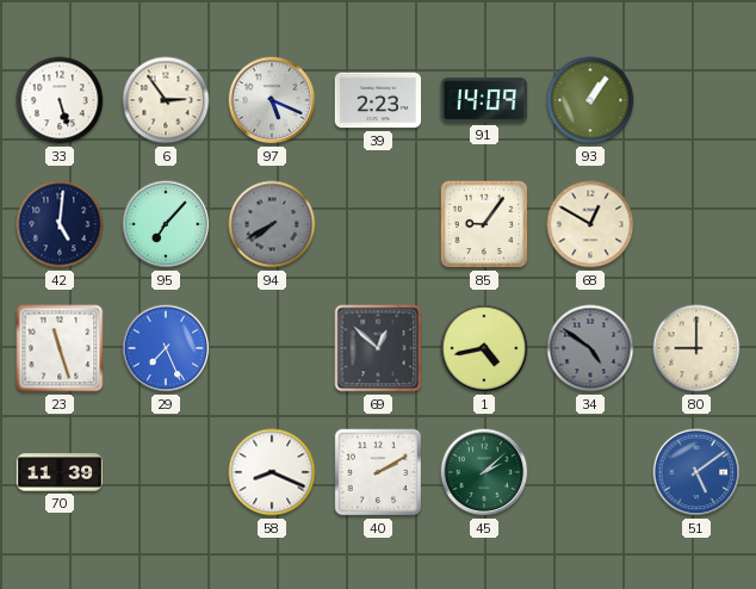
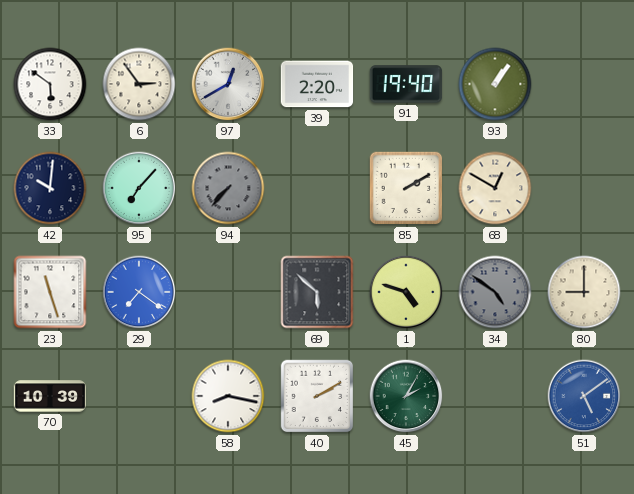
33: 5:27 -> 5:51 (50, 84)
97: 5:19 -> 12:40 (228, 84)
39: 2:23 -> 2:20 (317, 84)
91: 14:09 -> 19:40 (406, 84)
42: 5:01 -> 10:01 (50, 188)
94: 7:40 -> 7:37 (228, 188)
85: 9:06 -> 2:10 (406, 188)
29: 7:26 -> 7:21 (139, 292)
69: 12:52 -> 5:52 (317, 292)
1: 4:43 -> 4:48 (406, 292)
70: 11:39 -> 10:39 (50, 396)
58: 8:19 -> 8:17 (228, 396)
45: 2:08 -> 2:05 (406, 396)
